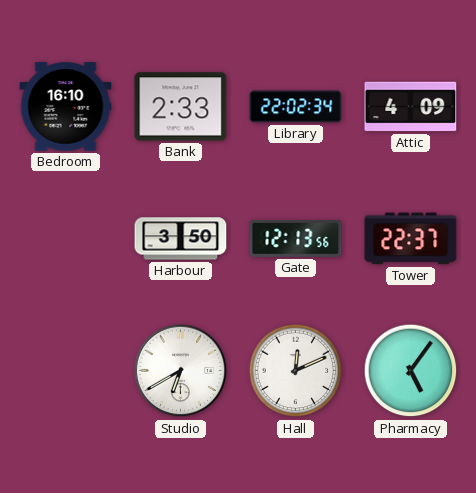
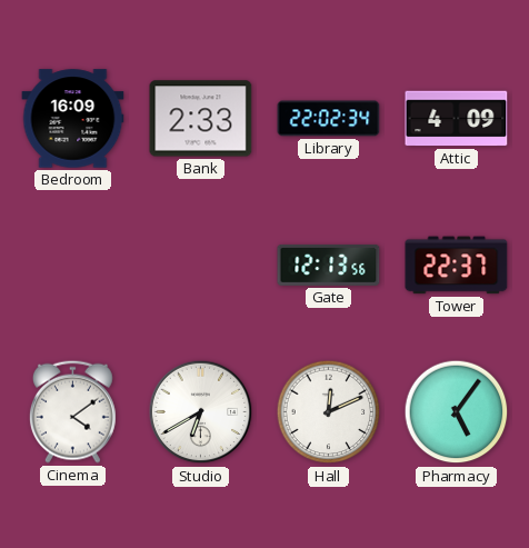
Bedroom: 16:10 -> 16:09 (73, 119)
Harbour: 3:50 -> none (181, 239)
Cinema: none -> 4:09 (72, 411)
